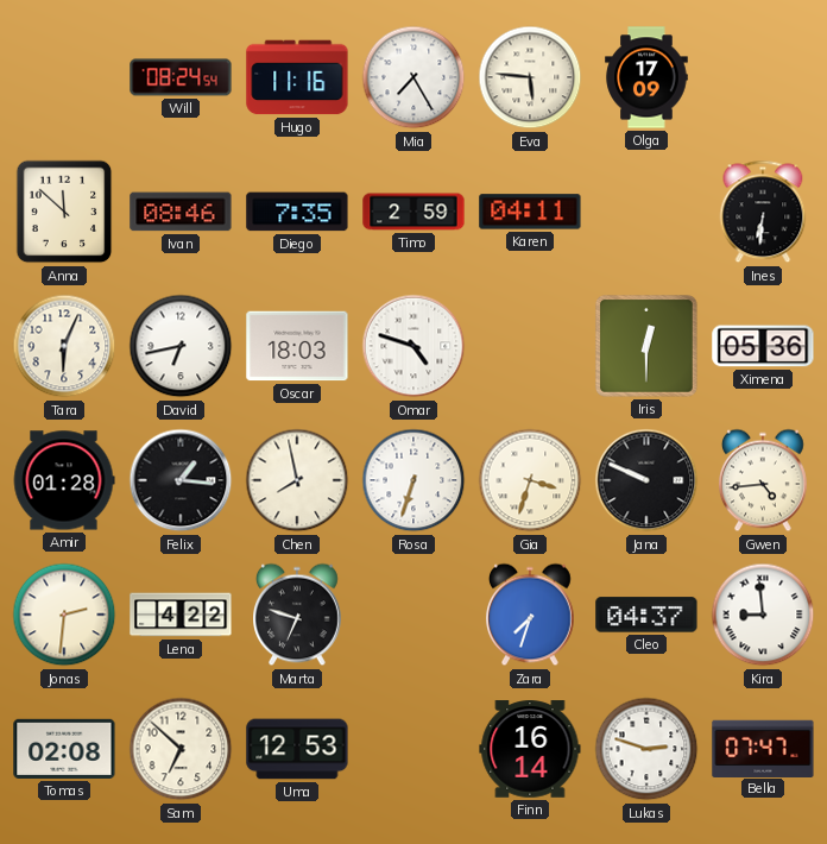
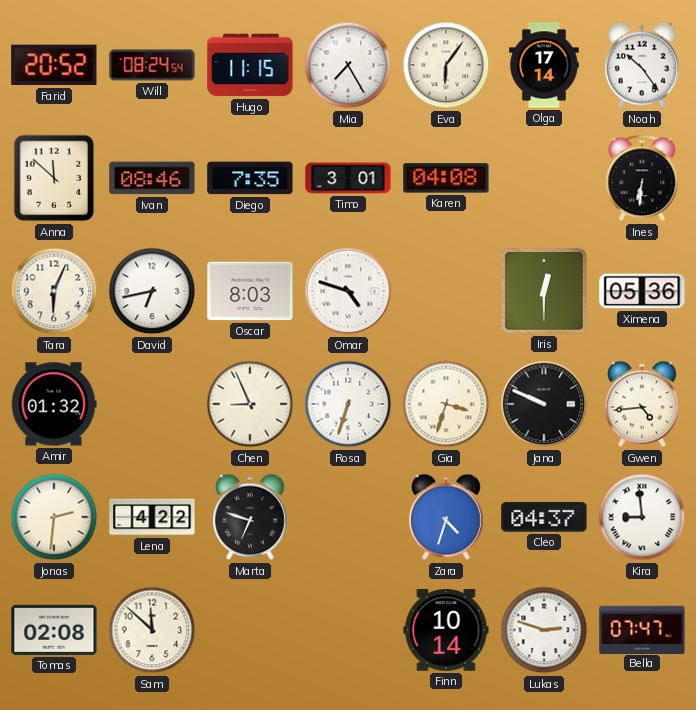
Farid: none -> 20:52 (54, 65)
Hugo: 11:16 -> 11:15 (250, 65)
Eva: 5:46 -> 6:06 (446, 65)
Olga: 17:09 -> 17:14 (544, 65)
Noah: none -> 10:24 (643, 65)
Timo: 2:59 -> 3:01 (348, 178)
Karen: 04:11 -> 04:08 (446, 178)
Oscar: 18:03 -> 8:03 (250, 291)
Amir: 01:28 -> 01:32 (54, 404)
Felix: 1:16 -> none (181, 480)
Chen: 7:58 -> 8:56 (250, 404)
Zara: 7:33 -> 4:33 (447, 517)
Sam: 6:52 -> 11:52 (152, 630)
Uma: 12:53 -> none (297, 749)
Finn: 16:14 -> 10:14 (446, 630)
